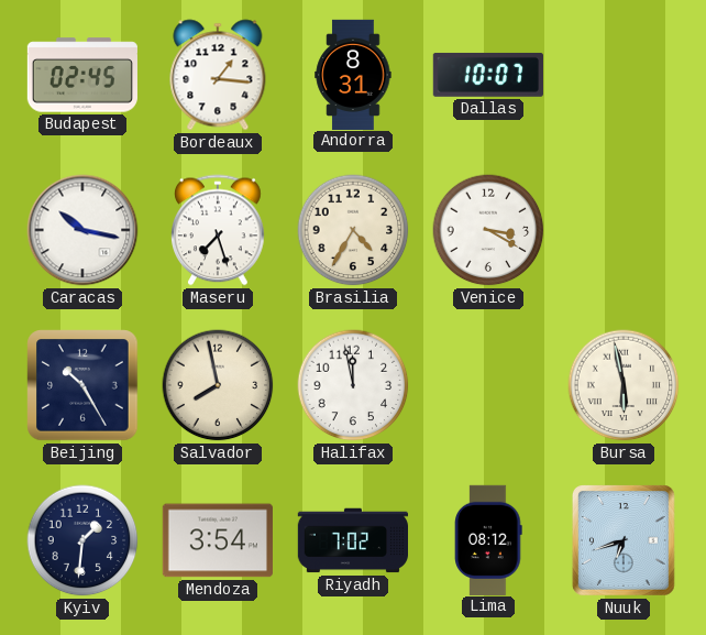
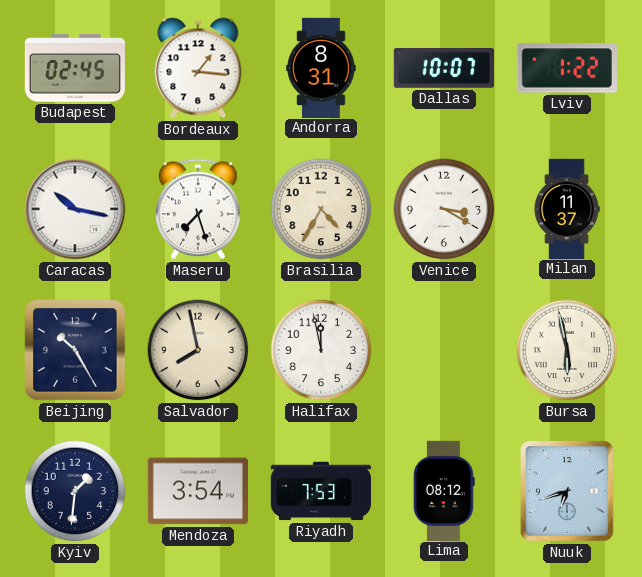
Lviv: none -> 1:22 (567, 68)
Milan: none -> 11:37 (567, 208)
Riyadh: 7:02 -> 7:53 (320, 491)
